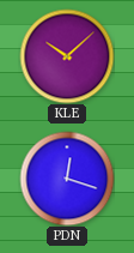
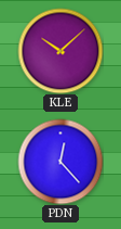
PDN: 12:18 -> 12:23 (60, 162)
